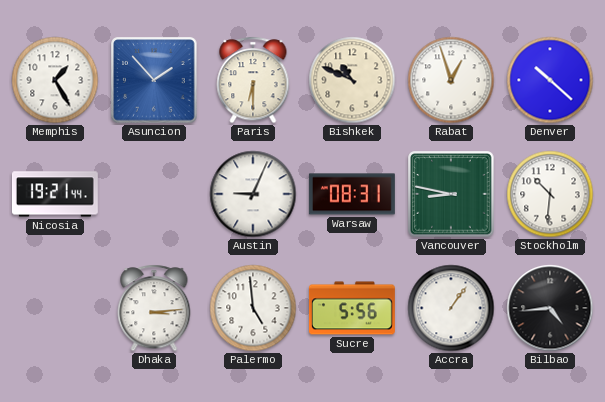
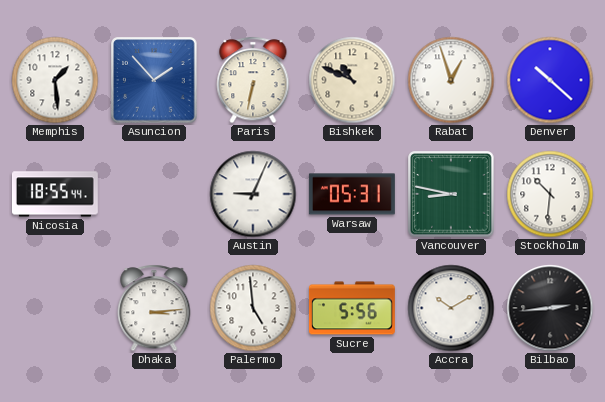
Memphis: 1:25 -> 1:29 (55, 80)
Paris: 6:30 -> 6:32 (253, 80)
Nicosia: 19:21 -> 18:55 (55, 194)
Warsaw: 08:31 -> 05:31 (352, 194)
Accra: 1:06 -> 10:10 (451, 308)
Bilbao: 4:44 -> 2:44 (550, 308)
